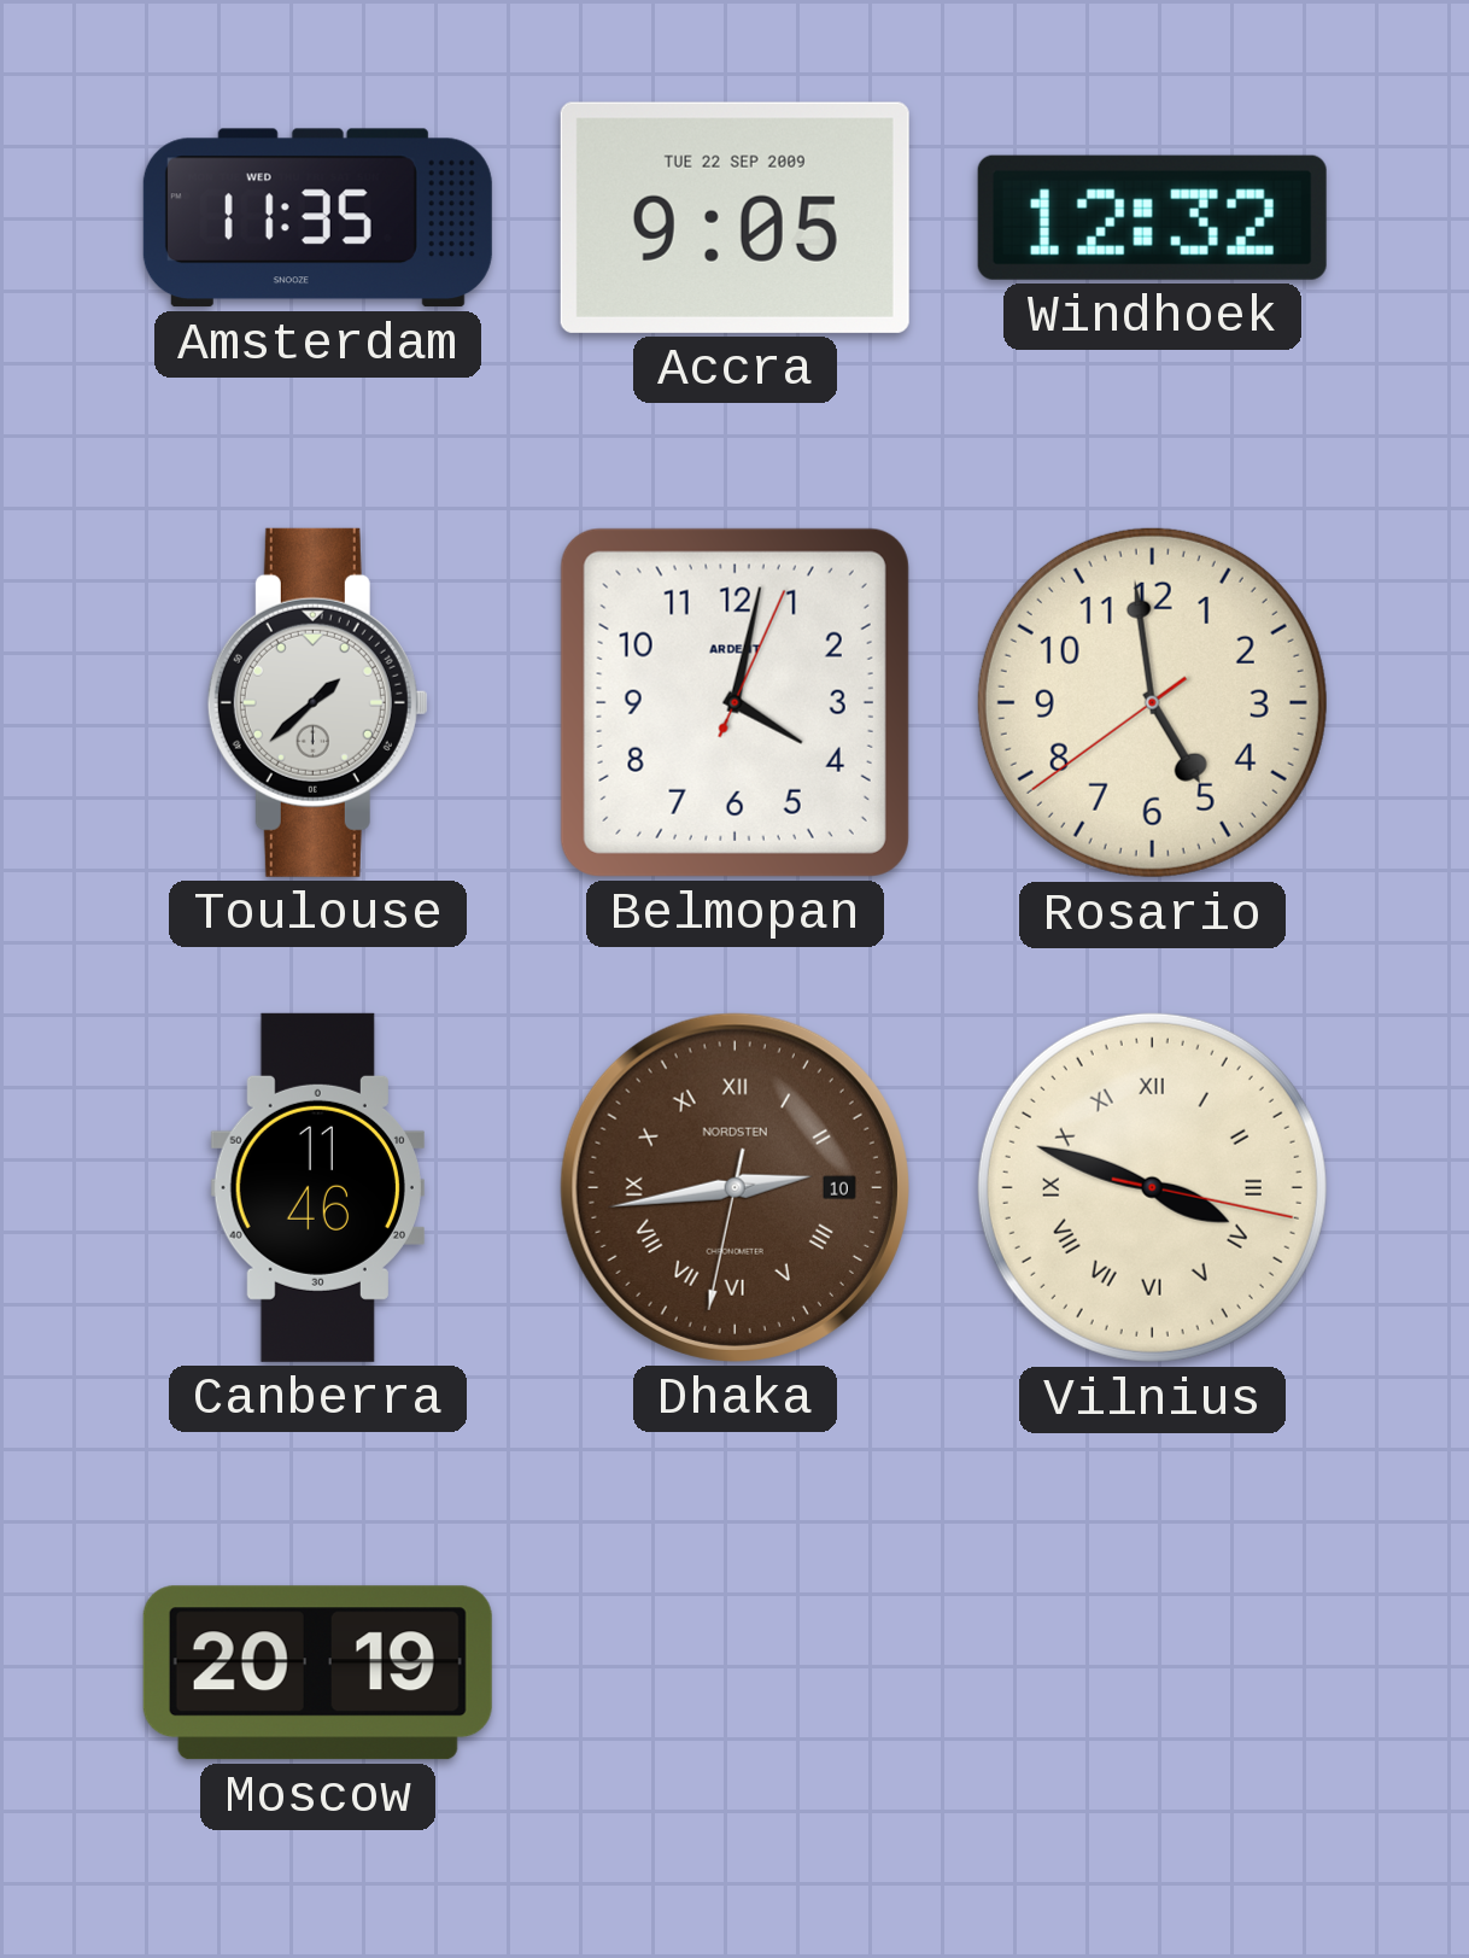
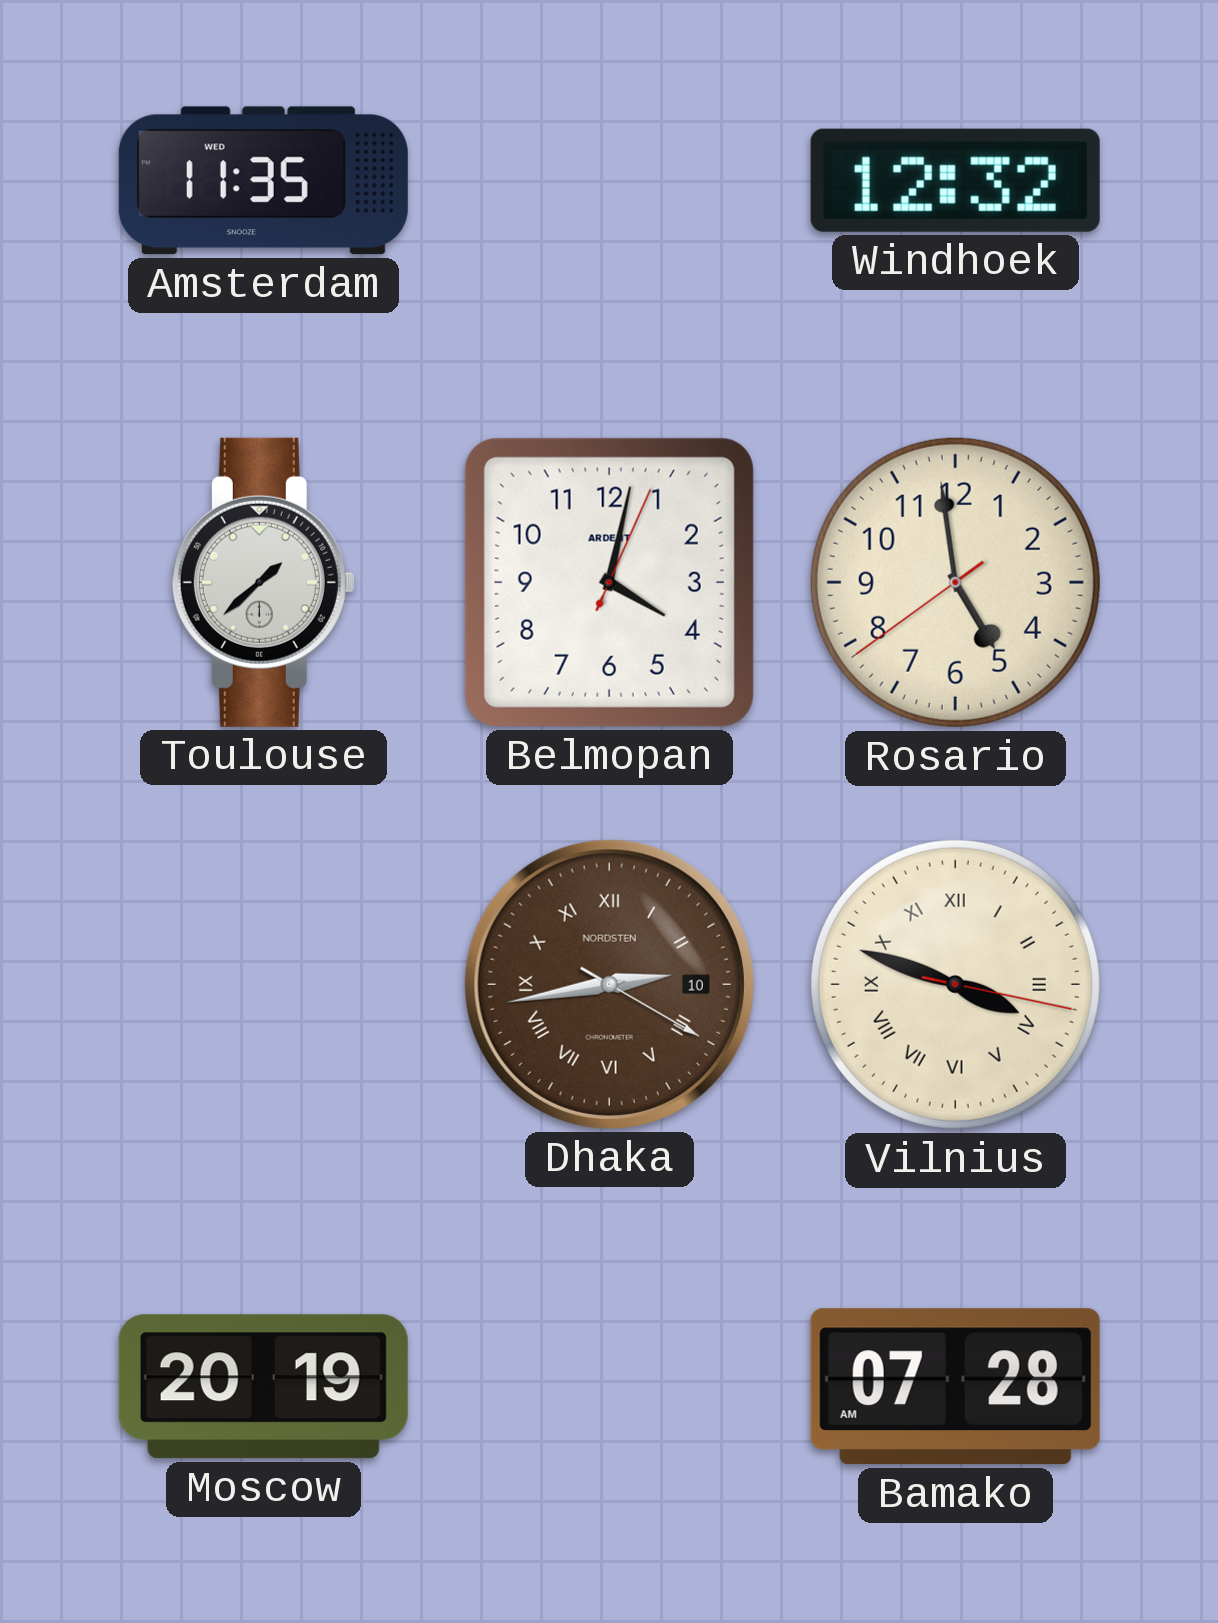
Accra: 9:05 -> none (734, 217)
Canberra: 11:46 -> none (317, 1187)
Dhaka: 2:43:32 -> 2:43:20 (609, 984)
Bamako: none -> 07:28 (955, 1387)
